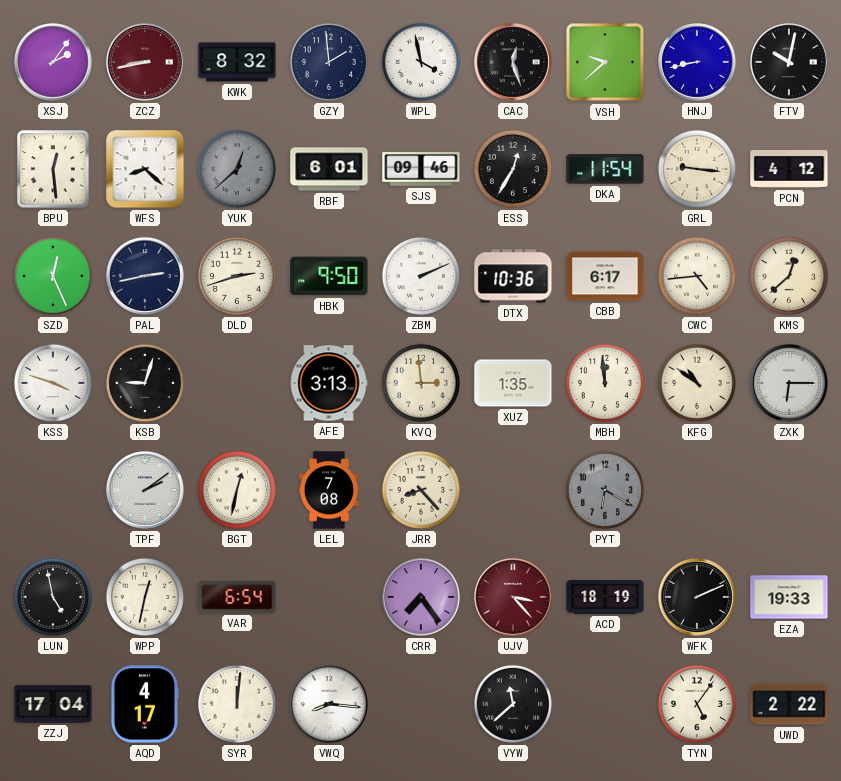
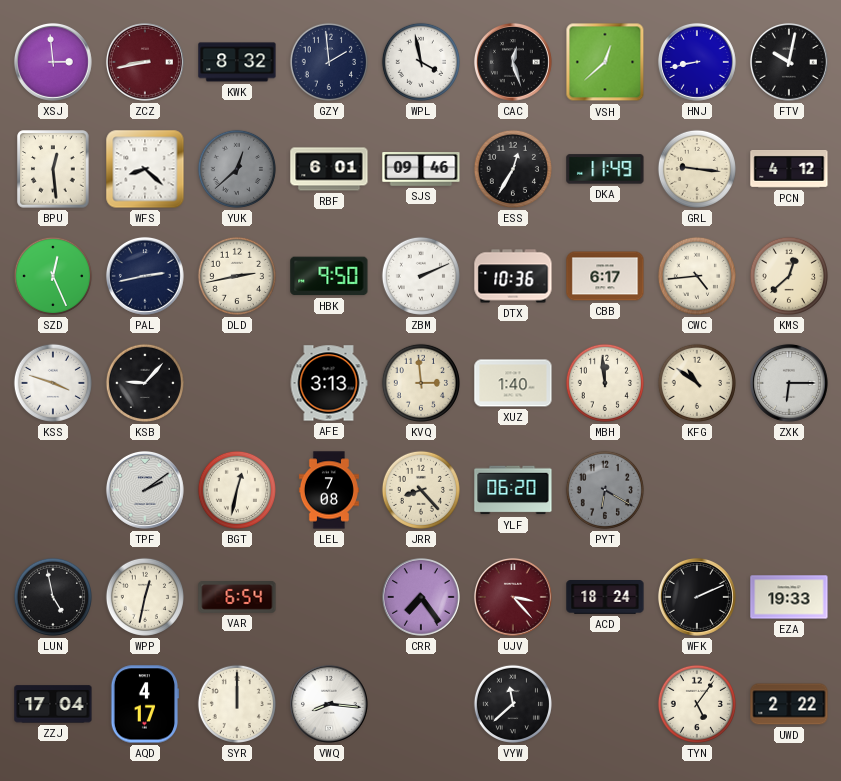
XSJ: 2:06 -> 2:59 (53, 62)
VSH: 9:38 -> 12:38 (605, 62)
DKA: 11:54 -> 11:49 (605, 169)
DLD: 2:42 -> 2:43 (237, 276)
KSB: 9:03 -> 9:07 (145, 383)
XUZ: 1:35 -> 1:40 (513, 383)
YLF: none -> 06:20 (513, 490)
ACD: 18:19 -> 18:24 (605, 598)
SYR: 12:01 -> 12:00 (237, 704)
